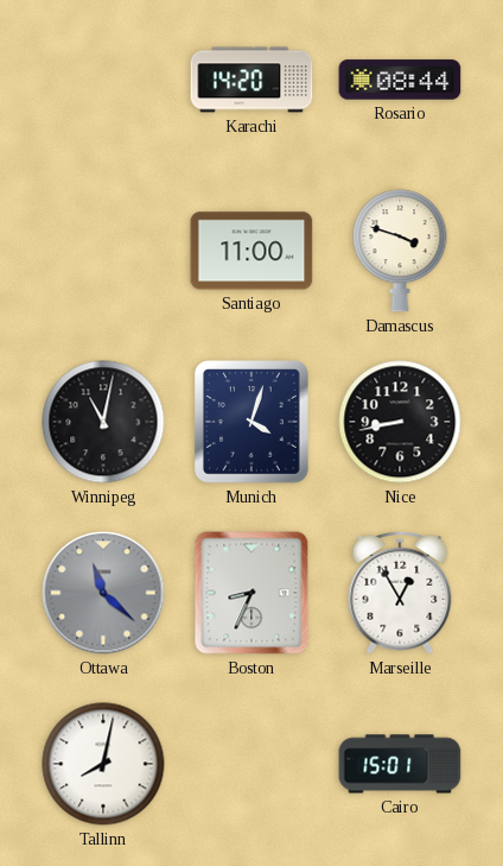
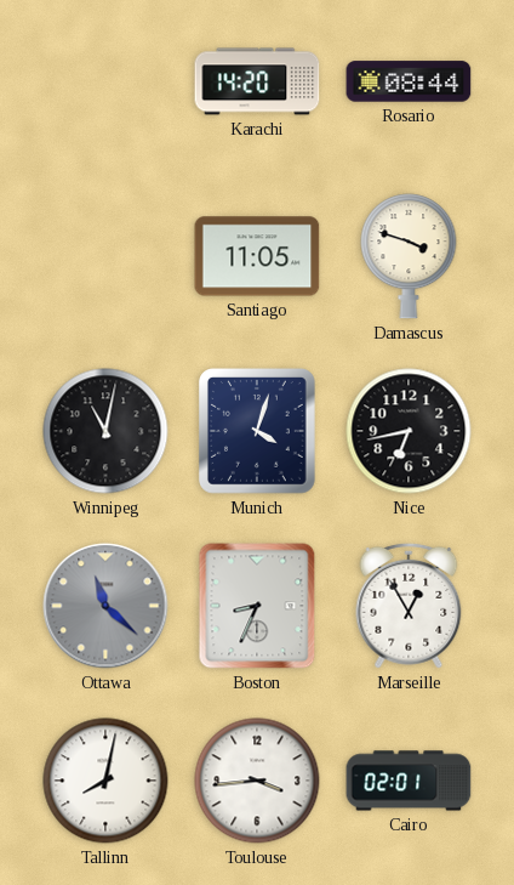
Santiago: 11:00 -> 11:05 (257, 256)
Nice: 8:43 -> 6:43 (409, 431)
Toulouse: none -> 3:44 (257, 781)
Cairo: 15:01 -> 02:01 (409, 781)
